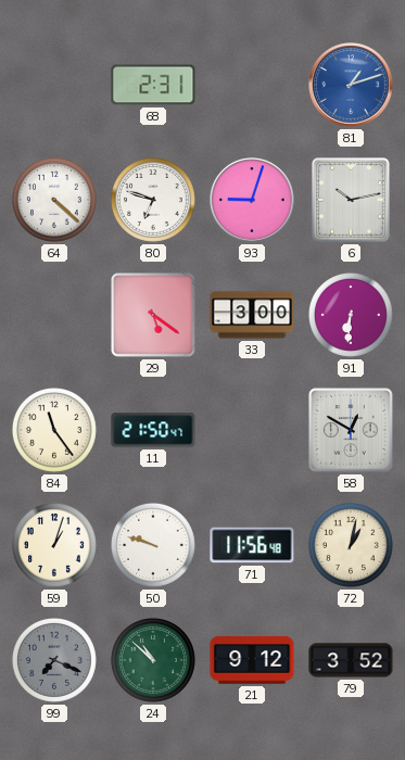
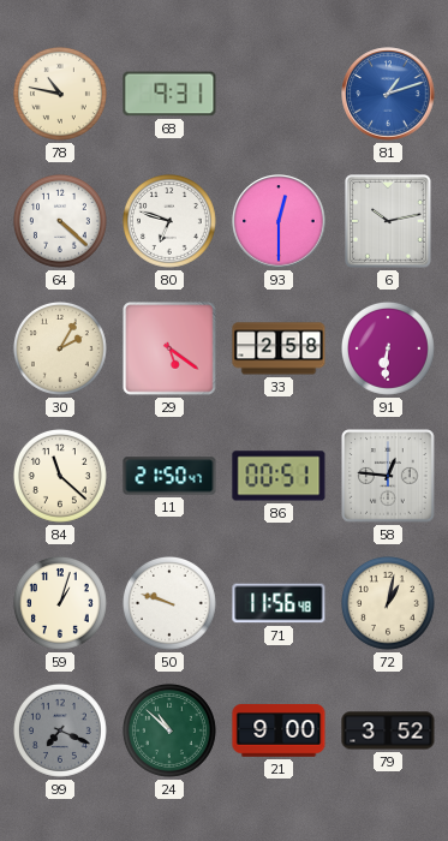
78: none -> 10:47 (60, 94)
68: 2:31 -> 9:31 (169, 94)
93: 9:03 -> 12:30 (279, 221)
30: none -> 2:05 (60, 348)
33: 3:00 -> 2:58 (279, 348)
84: 11:24 -> 11:22 (60, 476)
86: none -> 00:51 (279, 476)
58: 12:50 -> 12:46 (388, 476)
21: 9:12 -> 9:00 (279, 730)
